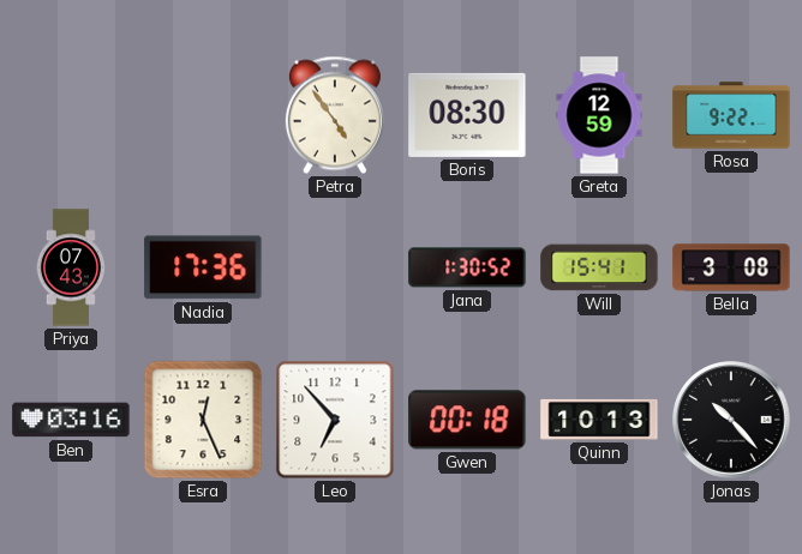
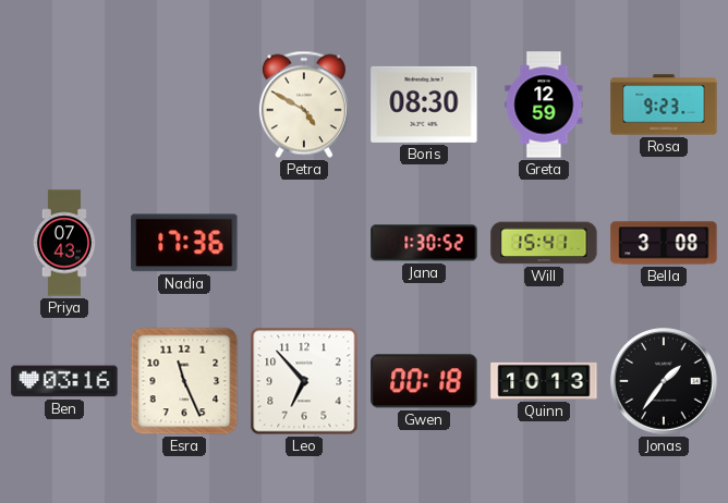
Petra: 4:54 -> 4:50 (304, 105)
Rosa: 9:22 -> 9:23 (664, 105)
Esra: 12:26 -> 11:26 (184, 381)
Jonas: 10:23 -> 1:36 (664, 381)
